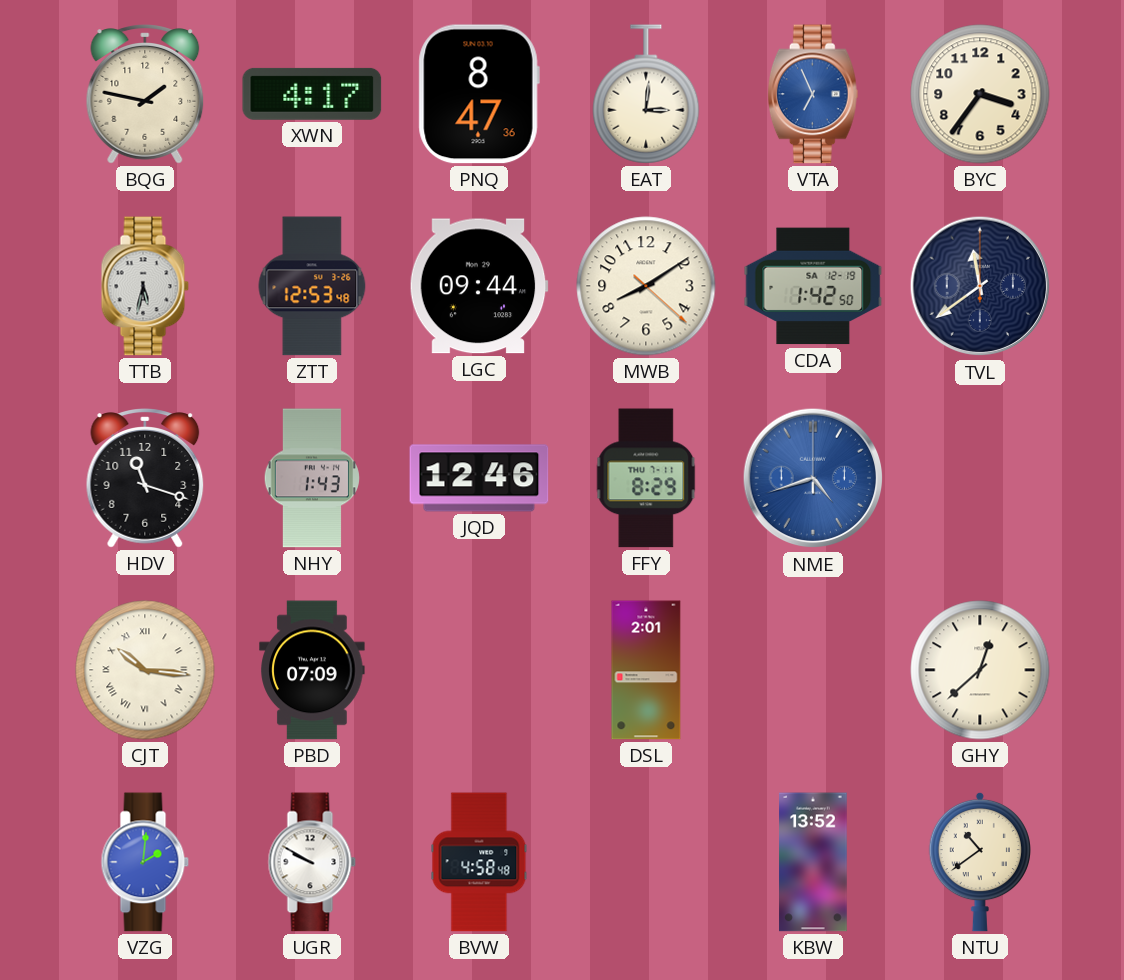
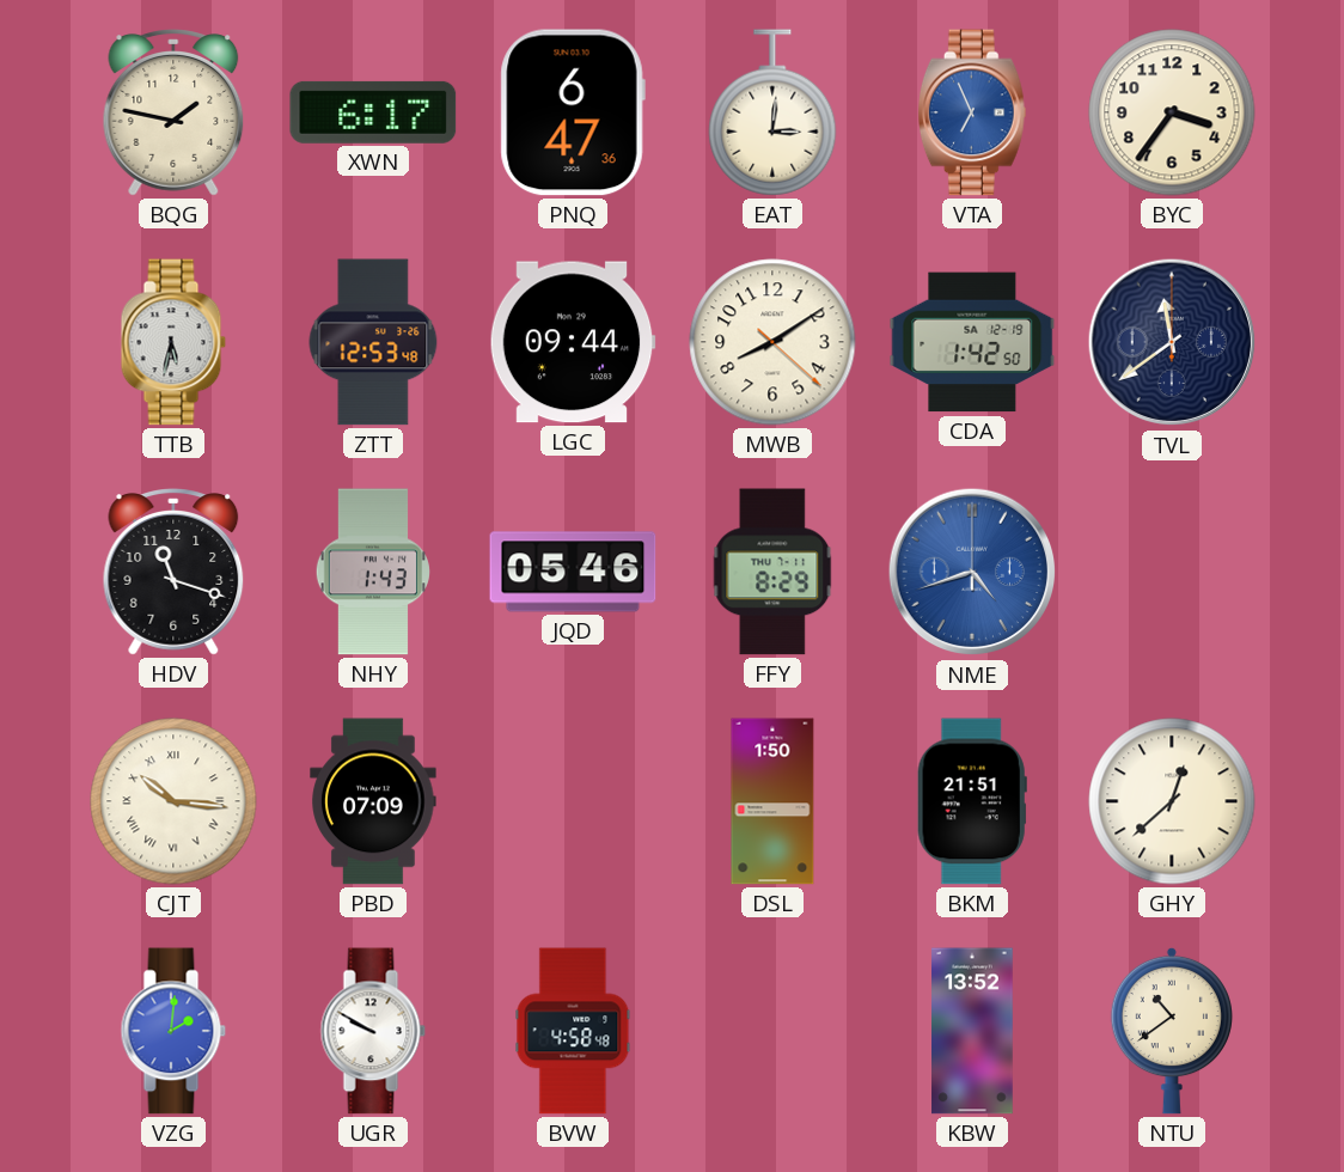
XWN: 4:17 -> 6:17 (373, 112)
PNQ: 8:47 -> 6:47 (573, 112)
JQD: 12:46 -> 05:46 (573, 572)
DSL: 2:01 -> 1:50 (772, 801)
BKM: none -> 21:51 (972, 801)
